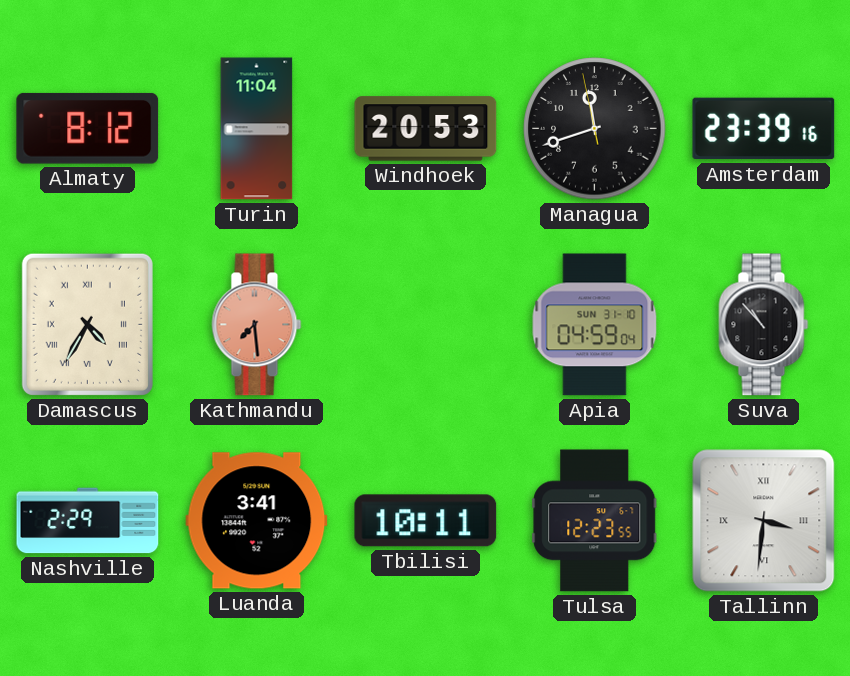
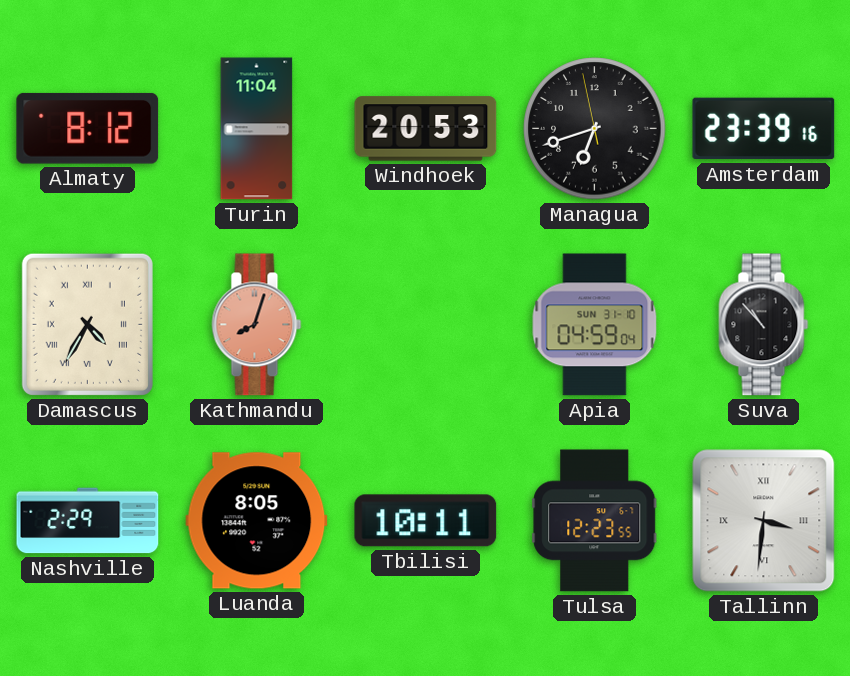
Managua: 11:41 -> 6:41 (595, 129)
Kathmandu: 7:29 -> 8:03 (257, 325)
Luanda: 3:41 -> 8:05 (257, 521)
